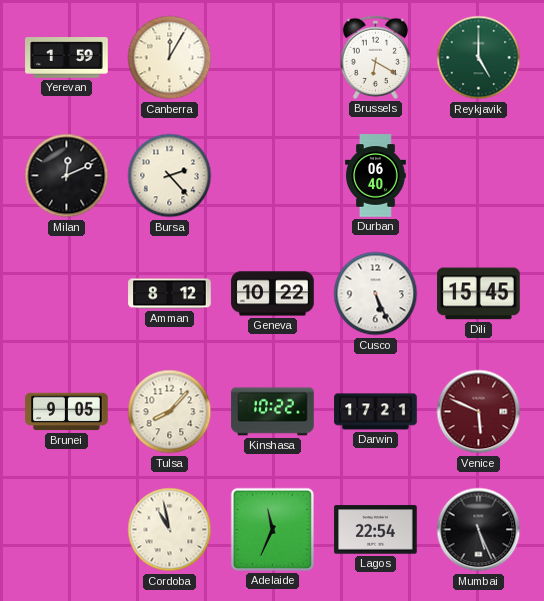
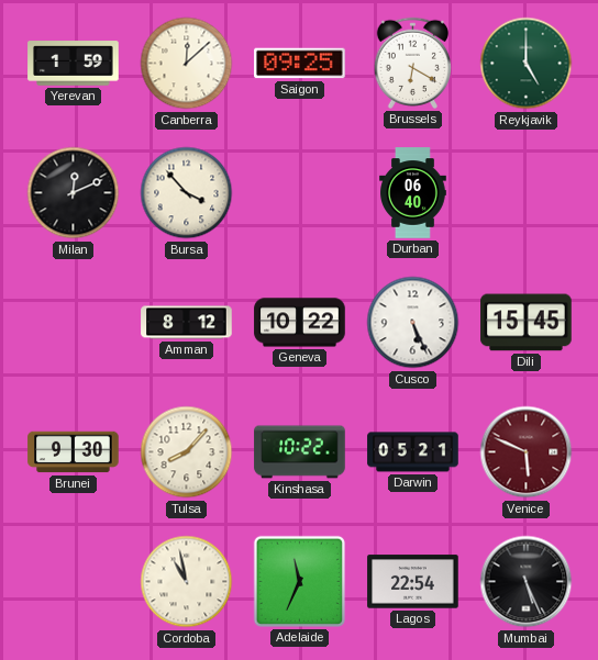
Canberra: 12:05 -> 12:08 (187, 64)
Saigon: none -> 09:25 (300, 64)
Bursa: 2:23 -> 3:53 (187, 193)
Brunei: 9:05 -> 9:30 (74, 452)
Darwin: 17:21 -> 05:21 (413, 452)
